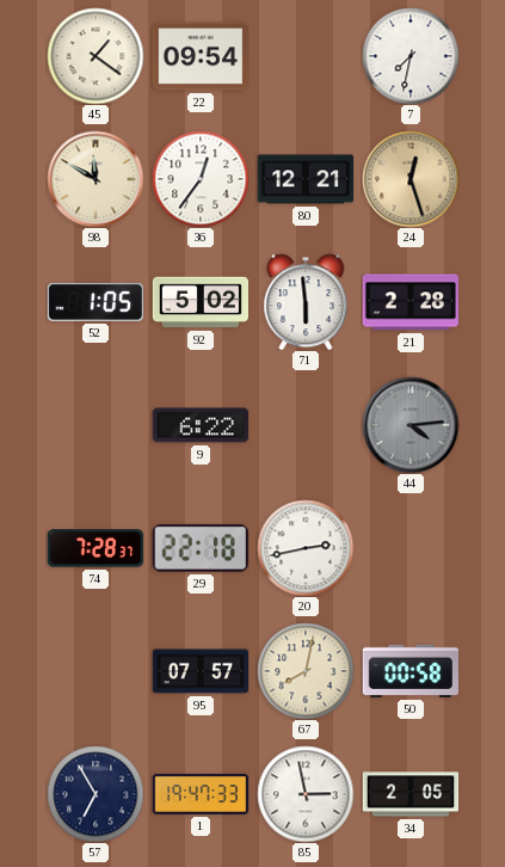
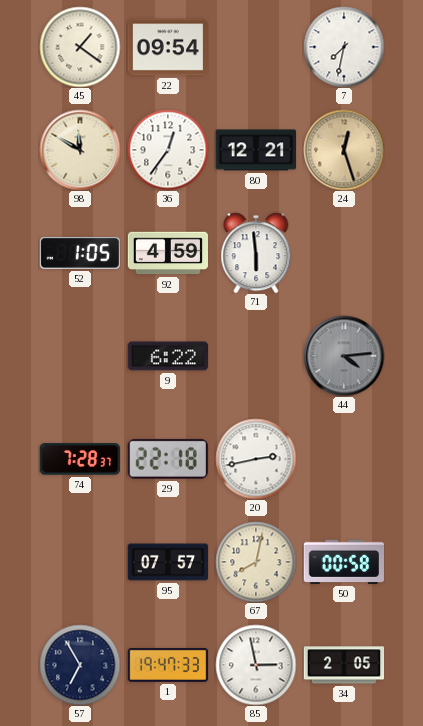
92: 5:02 -> 4:59 (168, 253)
21: 2:28 -> none (409, 302)
